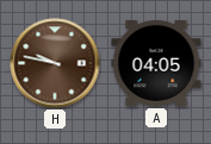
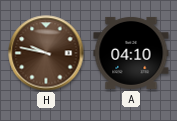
A: 04:05 -> 04:10 (131, 53)
